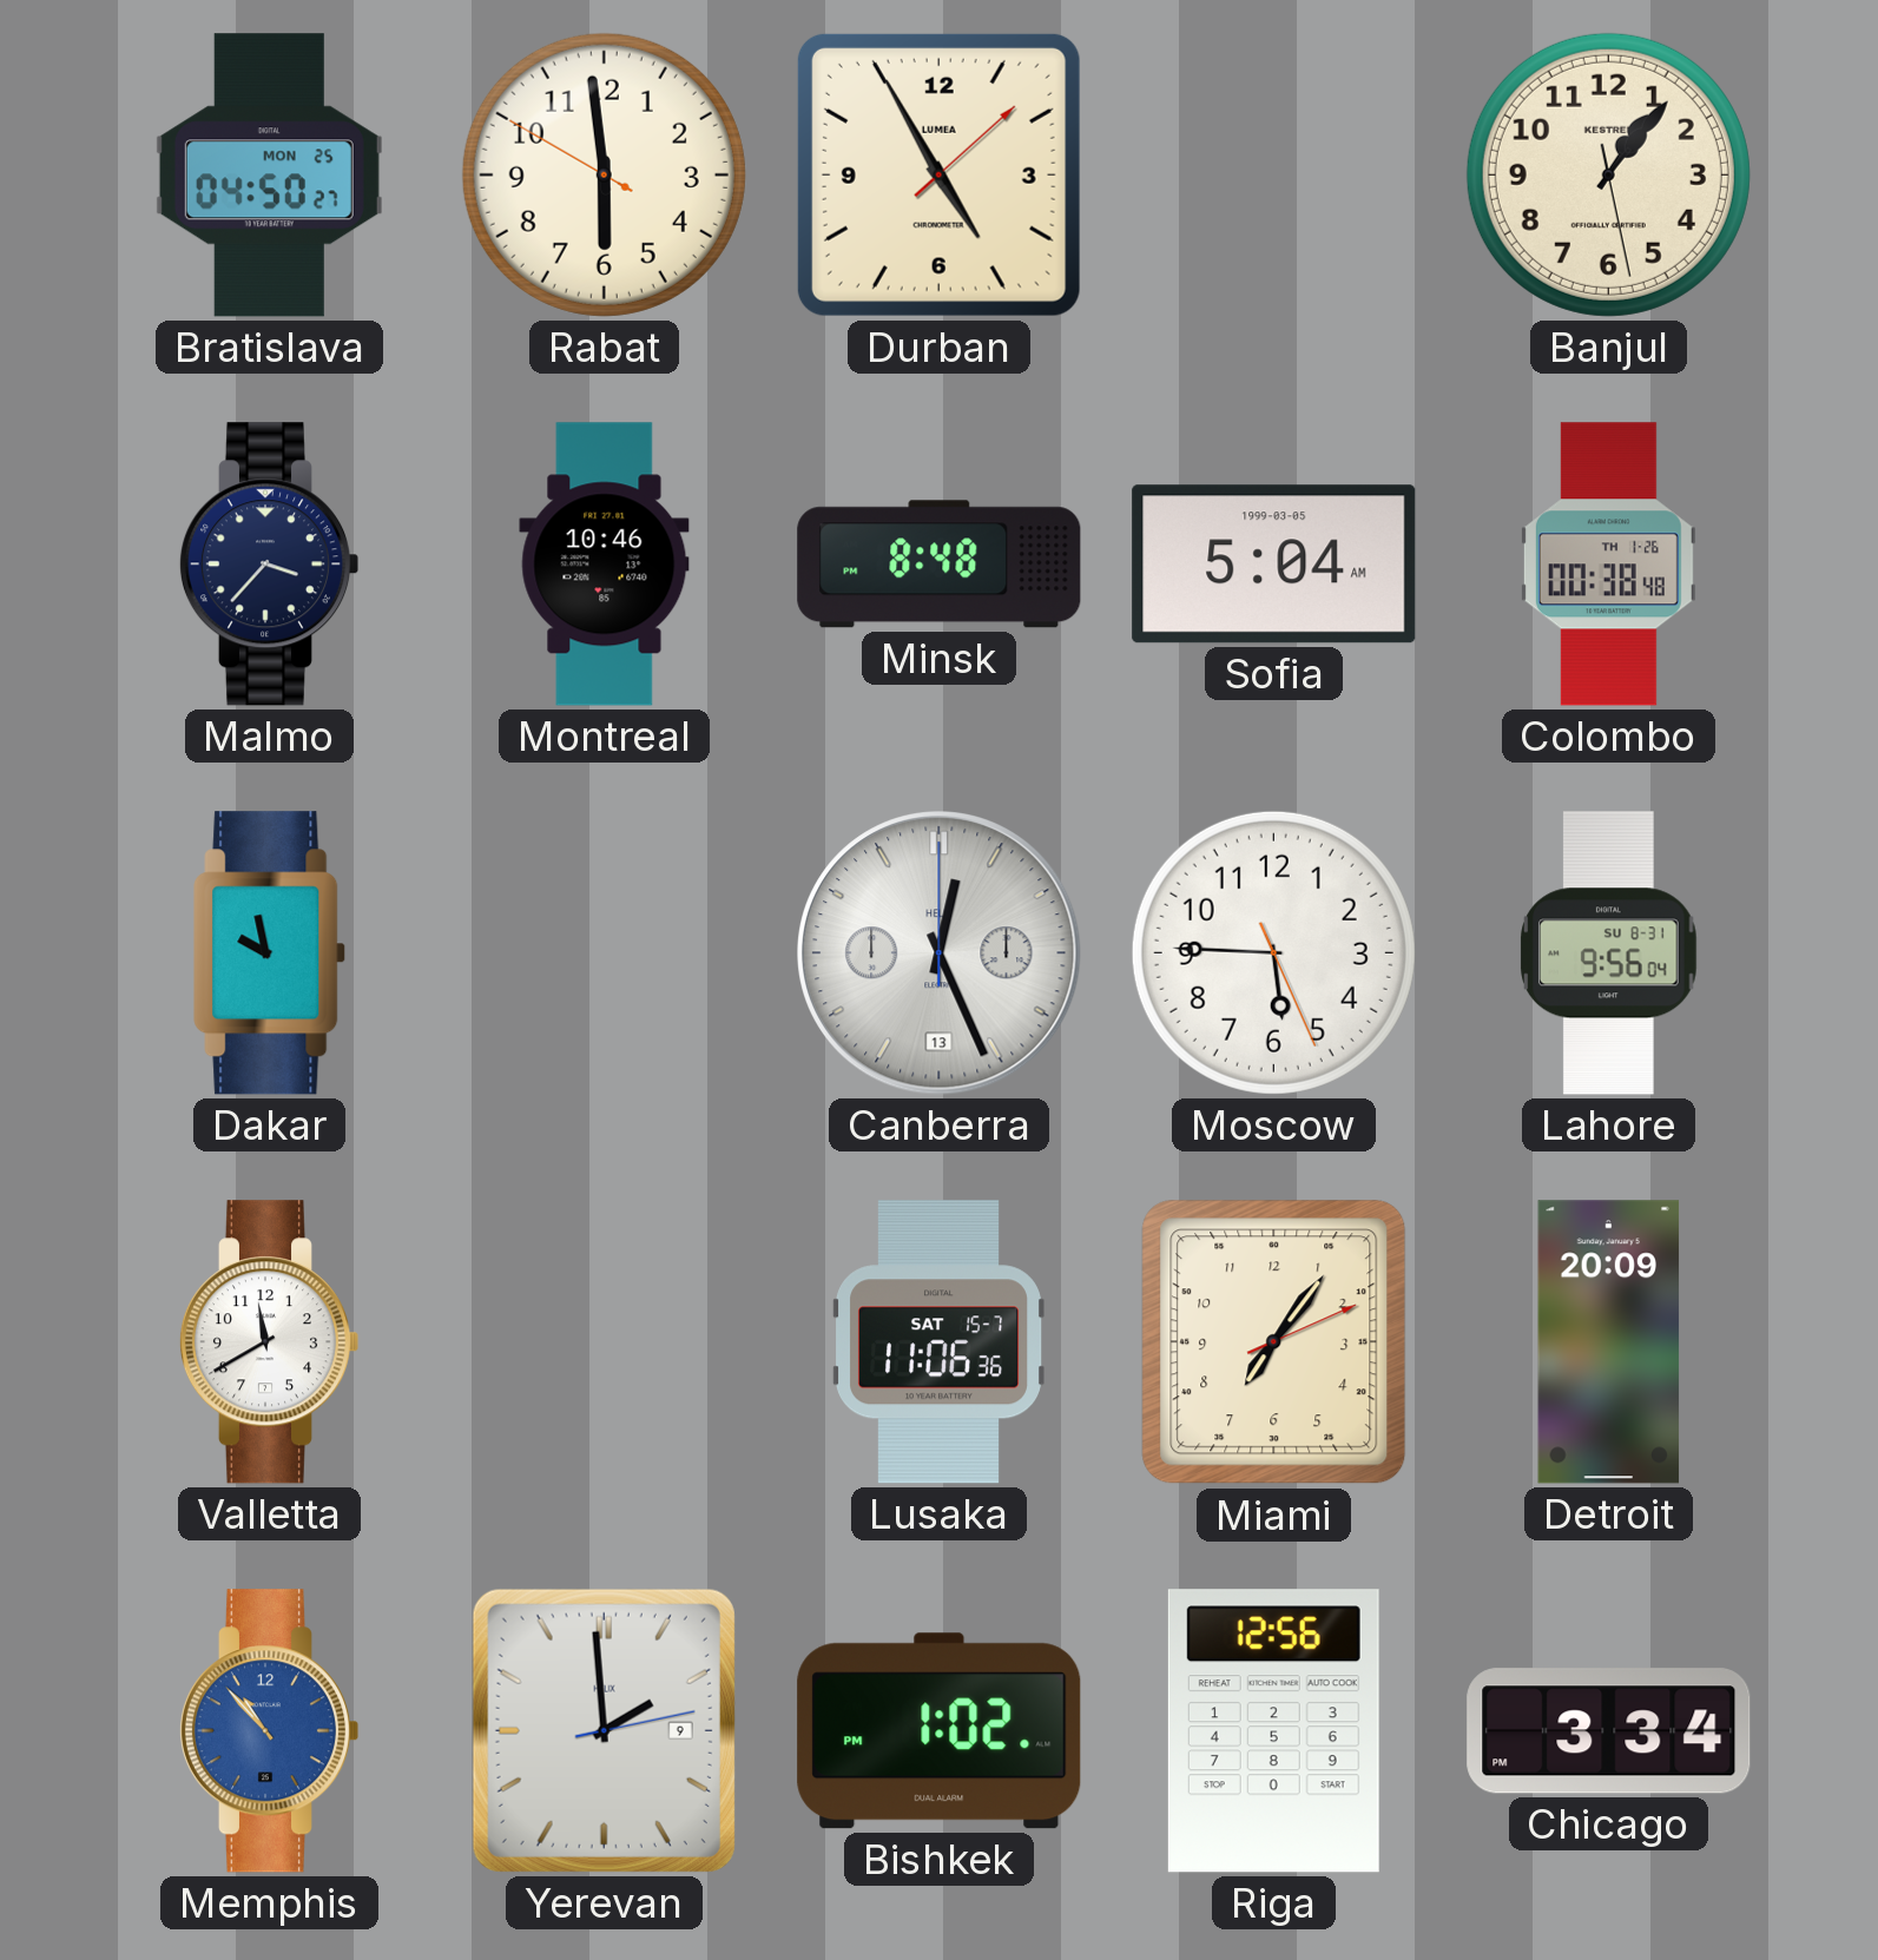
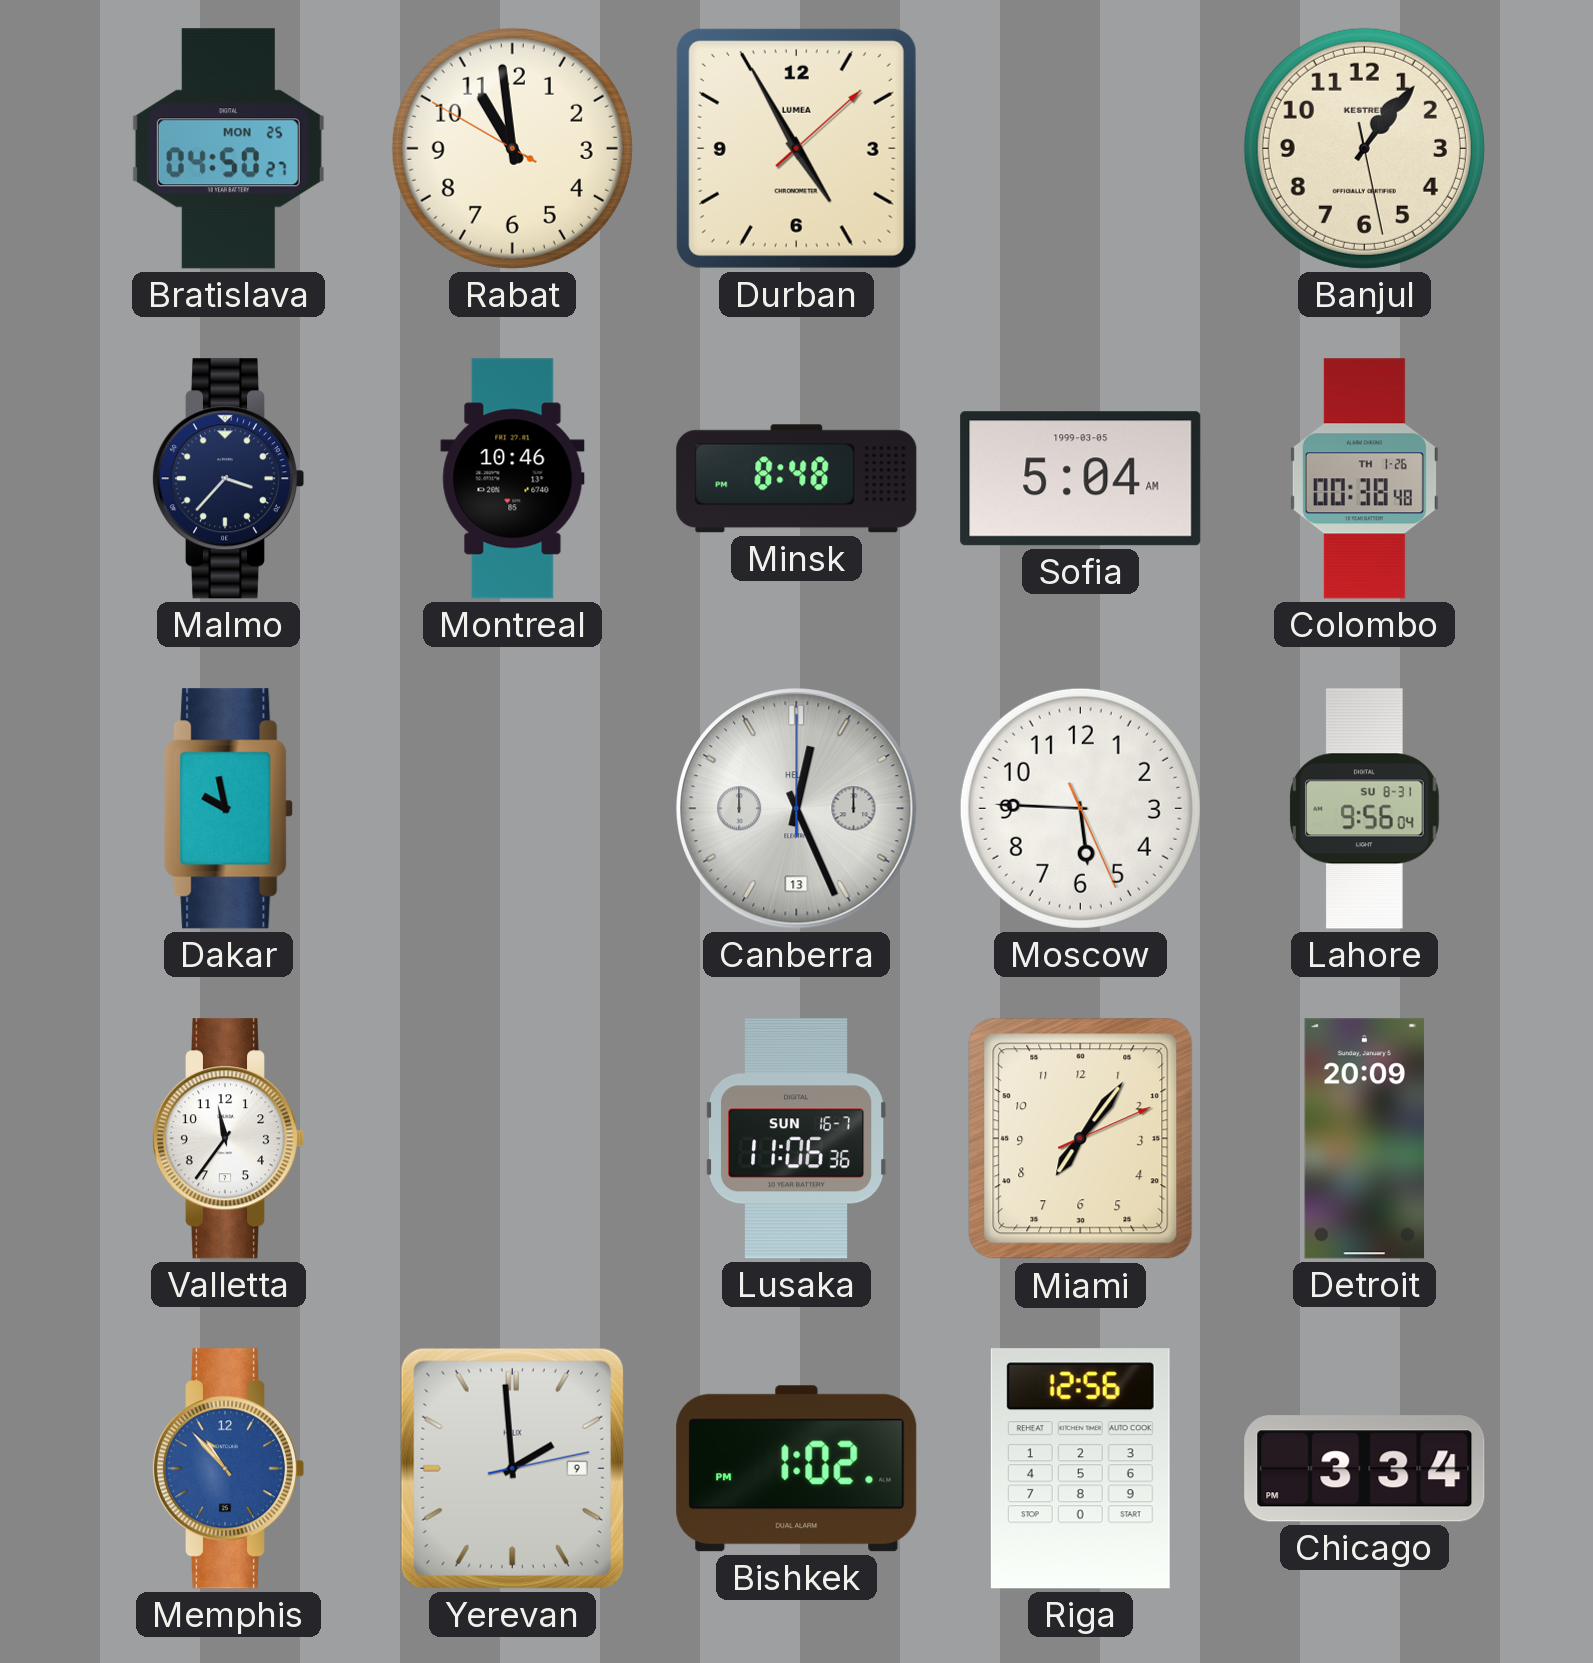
Rabat: 5:58 -> 10:58 (512, 148)
Valletta: 11:40 -> 11:36 (228, 1139)
Lusaka date: SAT 15-7 -> SUN 16-7 (796, 1139)
